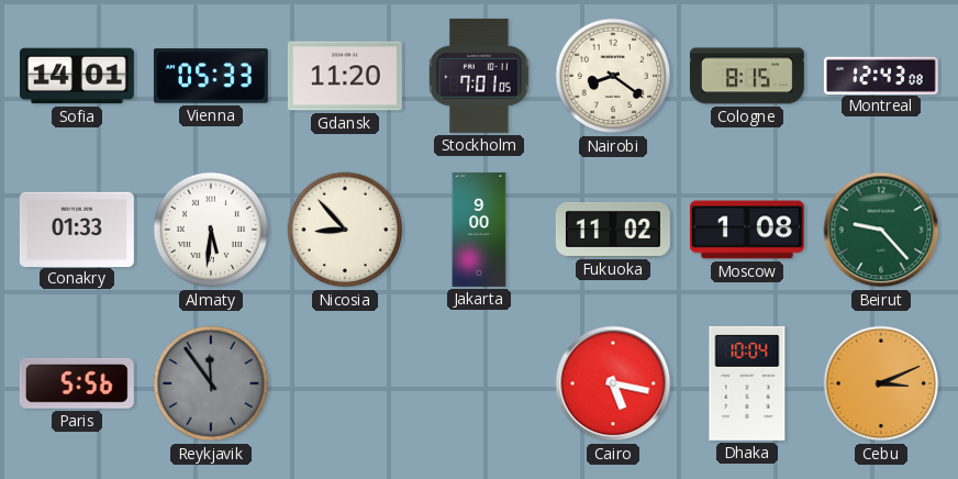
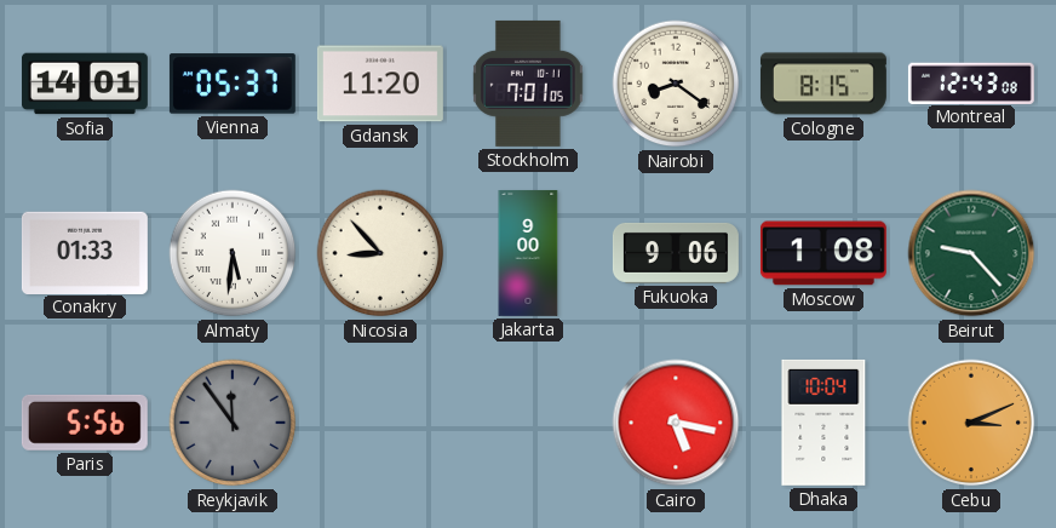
Vienna: 05:33 -> 05:37 (233, 84)
Fukuoka: 11:02 -> 9:06 (676, 253)
